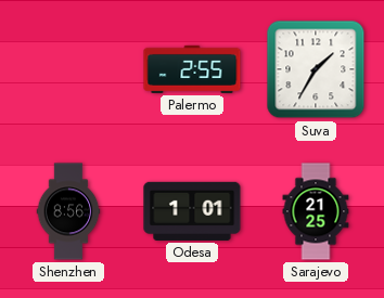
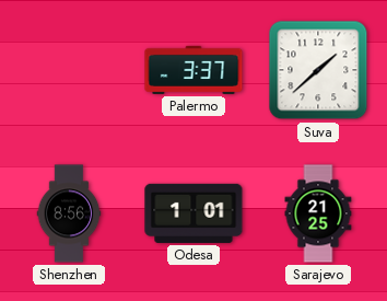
Palermo: 2:55 -> 3:37 (193, 70)
Suva: 1:35 -> 1:38 (318, 70)
